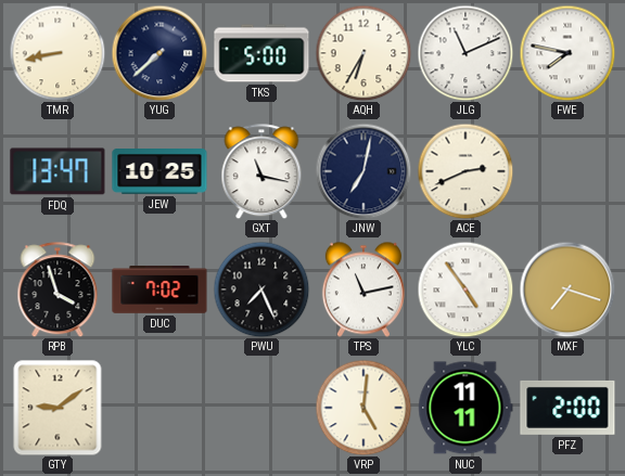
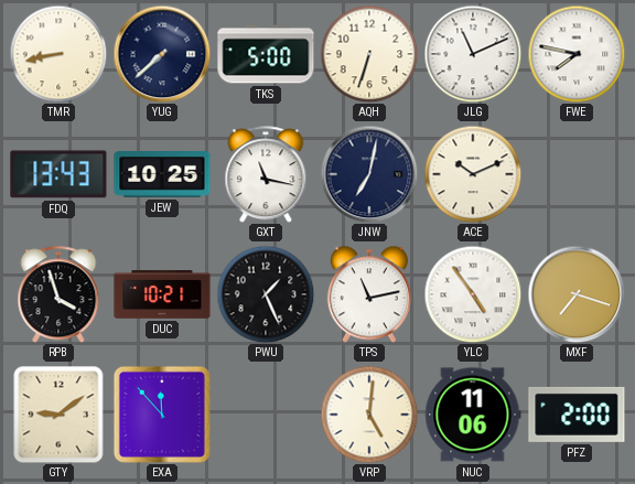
AQH: 6:35 -> 6:33 (369, 54)
FDQ: 13:47 -> 13:43 (58, 174)
ACE: 2:41 -> 10:11 (473, 174)
DUC: 7:02 -> 10:21 (162, 295)
PWU: 7:26 -> 1:26 (266, 294)
EXA: none -> 11:53 (162, 415)
NUC: 11:11 -> 11:06 (473, 415)
